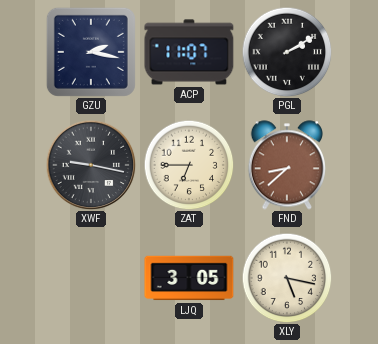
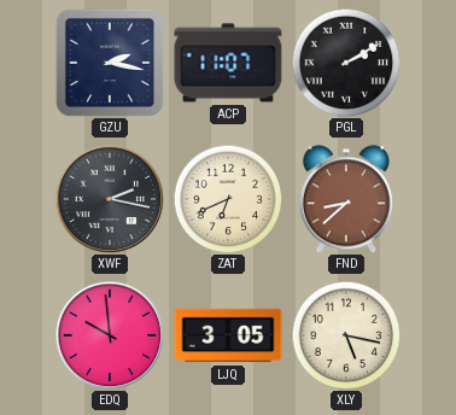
XWF: 9:17 -> 2:17 (110, 199)
ZAT: 6:45 -> 6:41 (228, 199)
EDQ: none -> 9:59 (110, 335)
